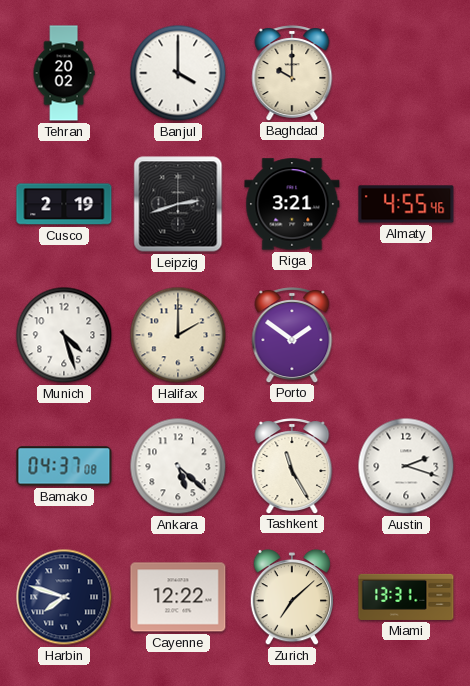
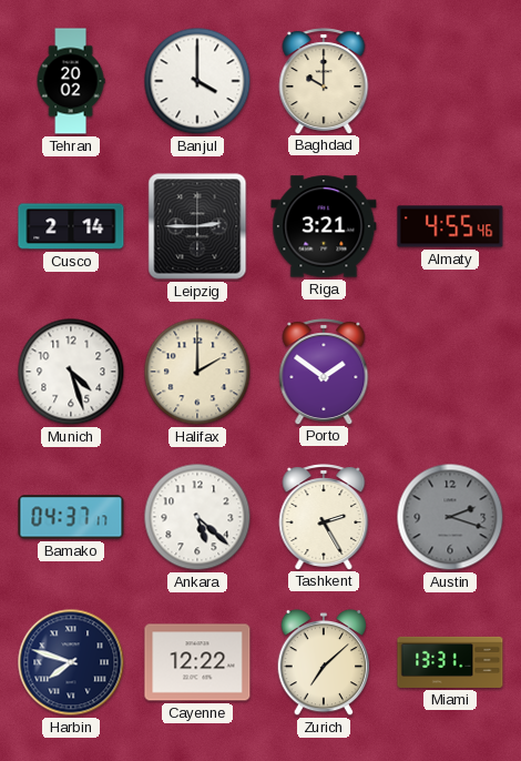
Cusco: 2:19 -> 2:14 (71, 226)
Leipzig: 2:42 -> 2:45 (197, 226)
Bamako: 04:37:08 -> 04:37:17 (71, 517)
Tashkent: 11:25 -> 2:25 (324, 517)
Austin dial: white -> grey (450, 517)
